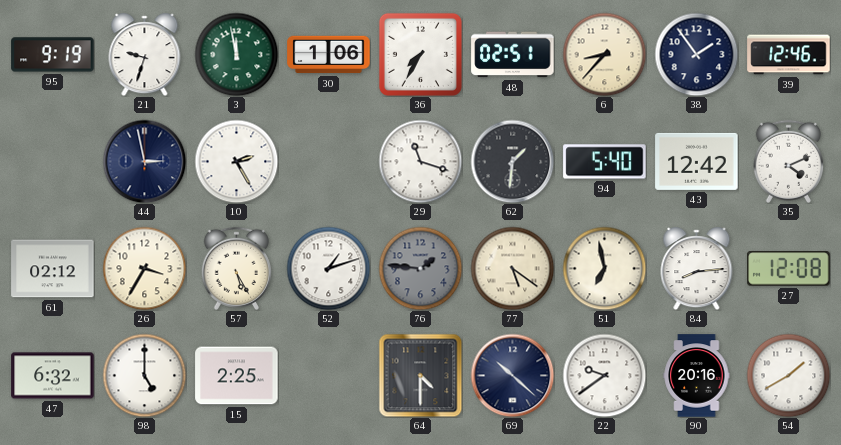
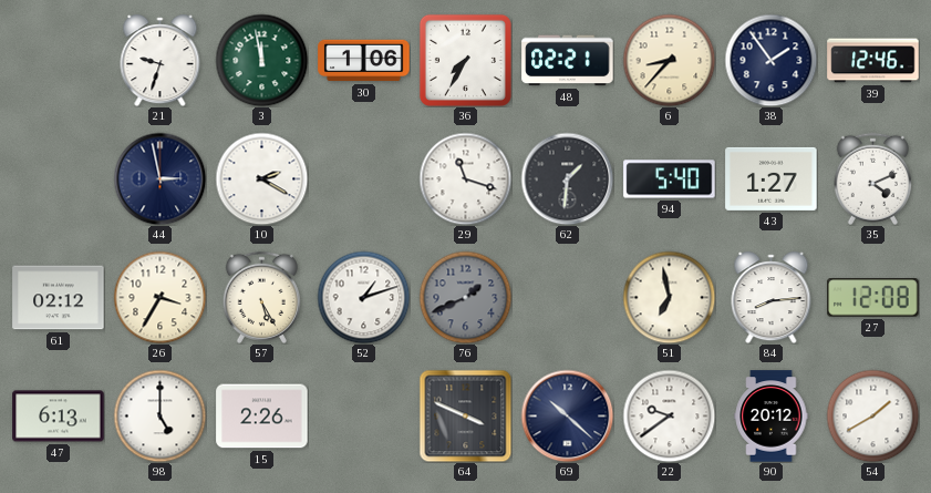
95: 9:19 -> none (53, 55)
48: 02:51 -> 02:21 (568, 61)
10: 2:25 -> 2:20 (261, 178)
43: 12:42 -> 1:27 (772, 178)
76: 1:46 -> 1:41 (465, 297)
77: 5:21 -> none (512, 268)
47: 6:32 -> 6:13 (59, 417)
15: 2:25 -> 2:26 (262, 417)
64: 4:30 -> 3:49 (465, 415)
90: 20:16 -> 20:12 (772, 417)
